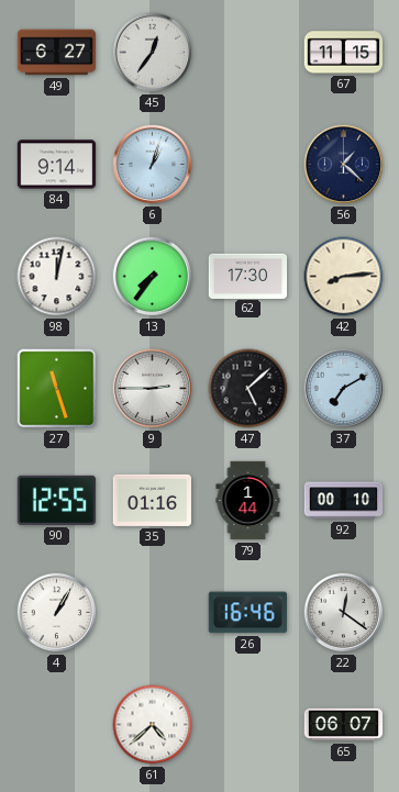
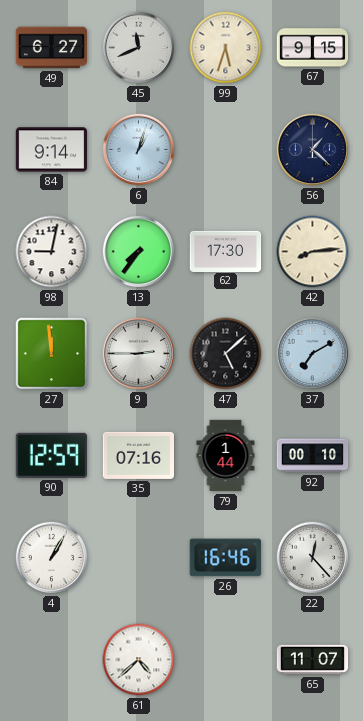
45: 12:36 -> 11:41 (139, 48)
99: none -> 5:33 (226, 48)
67: 11:15 -> 9:15 (313, 48)
98: 12:02 -> 9:02 (52, 252)
27: 11:27 -> 11:59 (52, 354)
90: 12:55 -> 12:59 (51, 455)
35: 01:16 -> 07:16 (138, 455)
22: 12:21 -> 12:23 (313, 558)
65: 06:07 -> 11:07 (313, 660)
